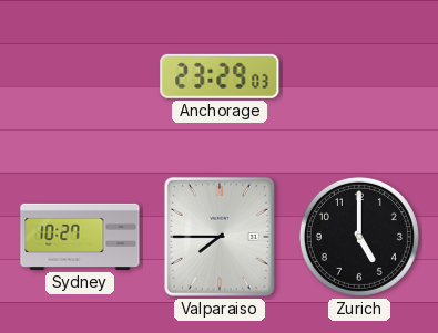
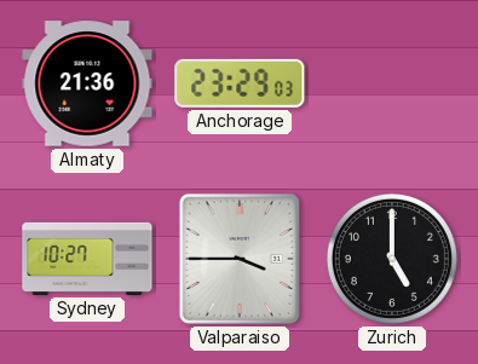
Almaty: none -> 21:36 (87, 83)
Valparaiso: 7:45 -> 3:45 (240, 259)
